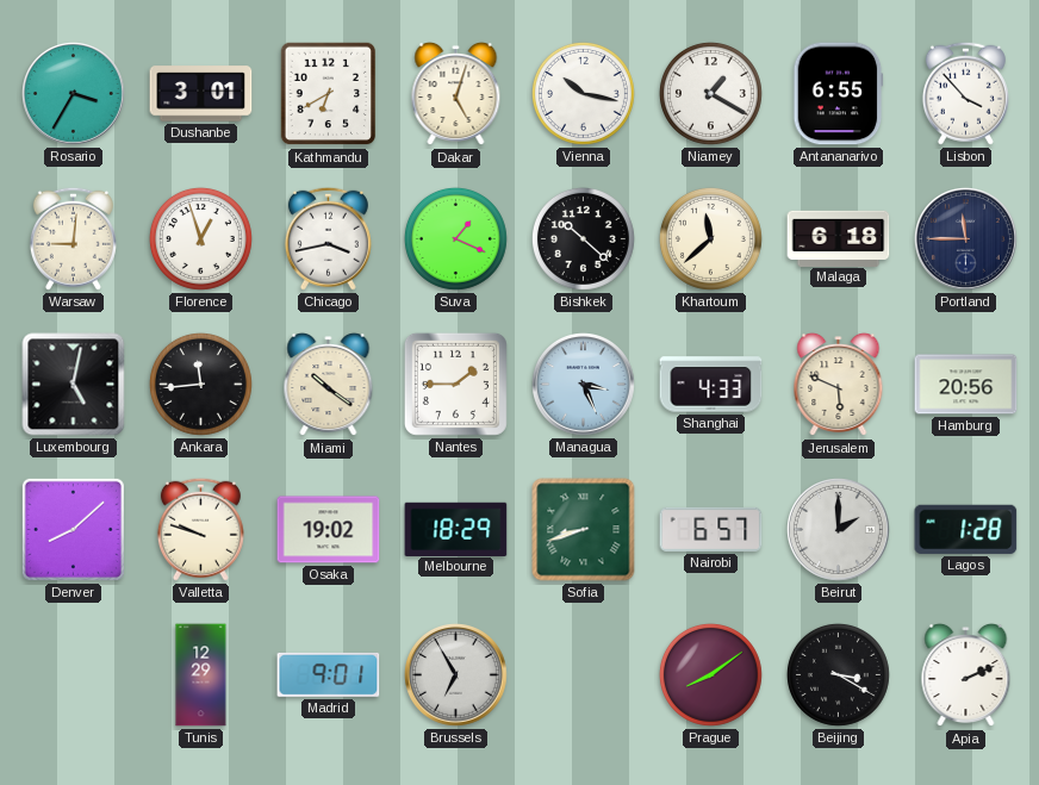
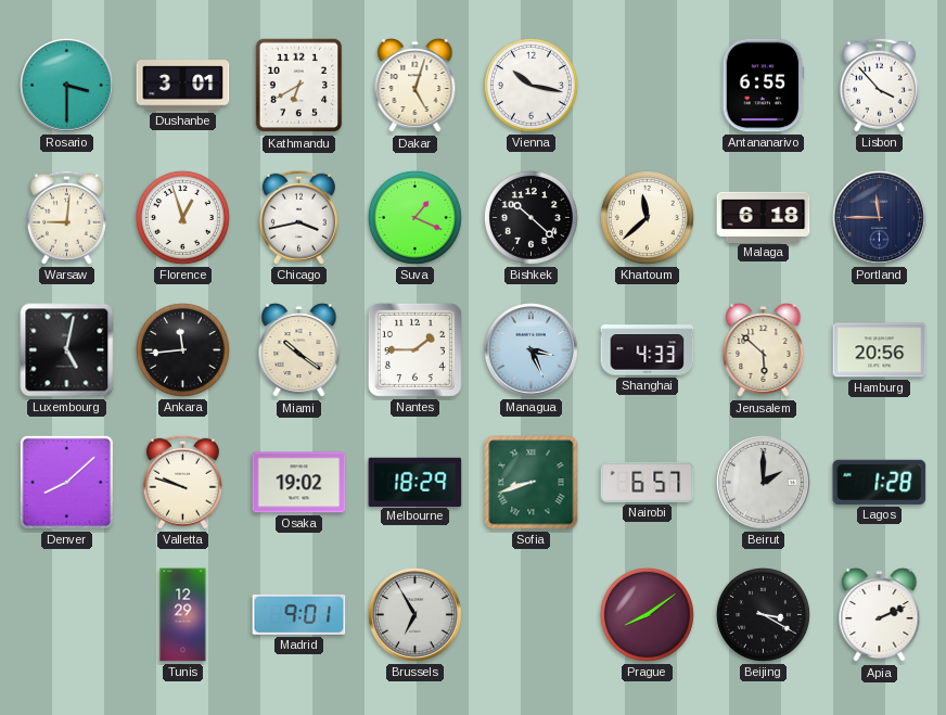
Rosario: 3:35 -> 3:30 (67, 86)
Niamey: 1:20 -> none (710, 93)
Jerusalem: 5:49 -> 5:52 (764, 350)
